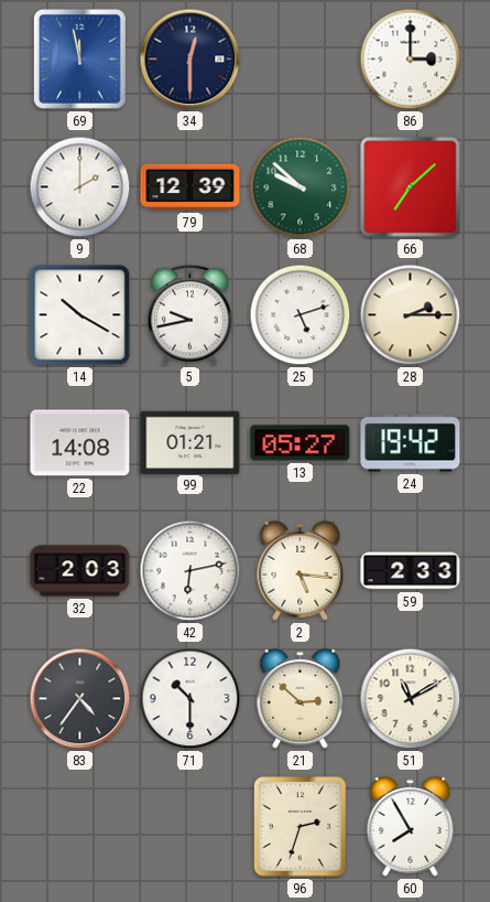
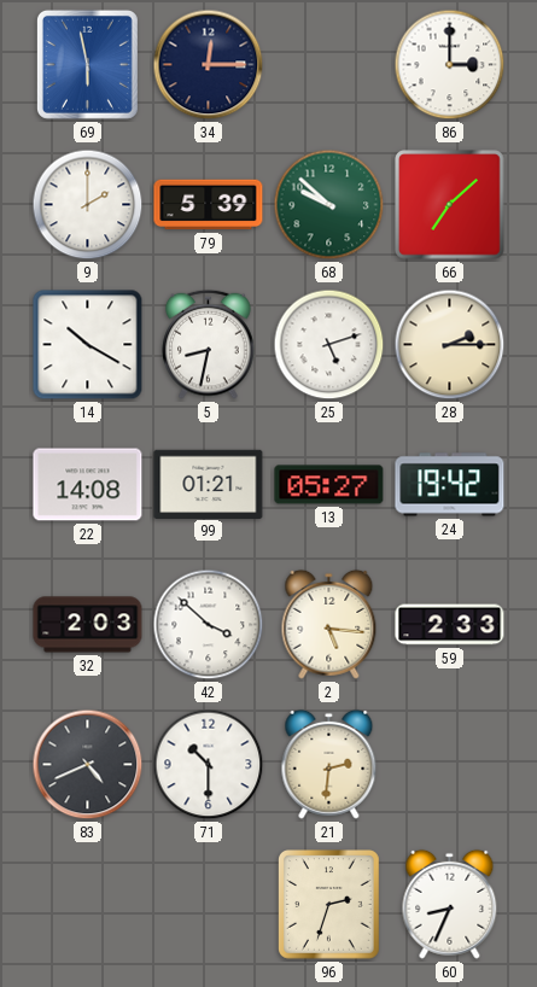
69: 11:58 -> 5:58 (87, 64)
34: 12:30 -> 12:15 (209, 65)
79: 12:39 -> 5:39 (209, 205)
5: 9:43 -> 8:32 (209, 344)
42: 6:13 -> 3:52 (209, 625)
83: 4:36 -> 4:41 (88, 765)
21: 2:52 -> 2:31 (329, 764)
51: 11:10 -> none (411, 699)
60: 7:55 -> 8:34 (450, 904)
